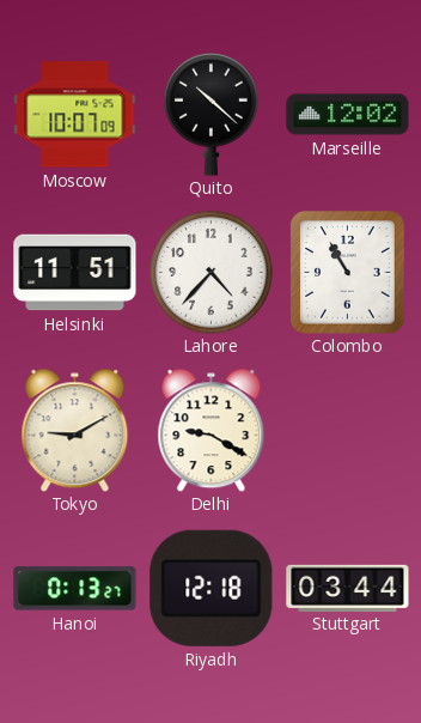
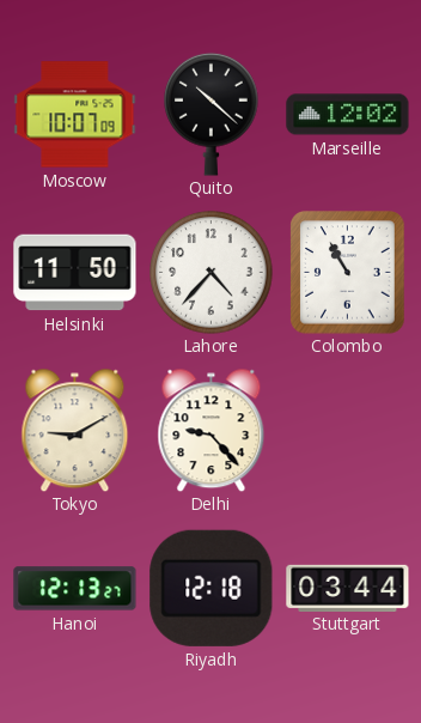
Helsinki: 11:51 -> 11:50 (75, 273)
Delhi: 9:20 -> 9:23 (212, 430)
Hanoi: 0:13 -> 12:13 (75, 589)
